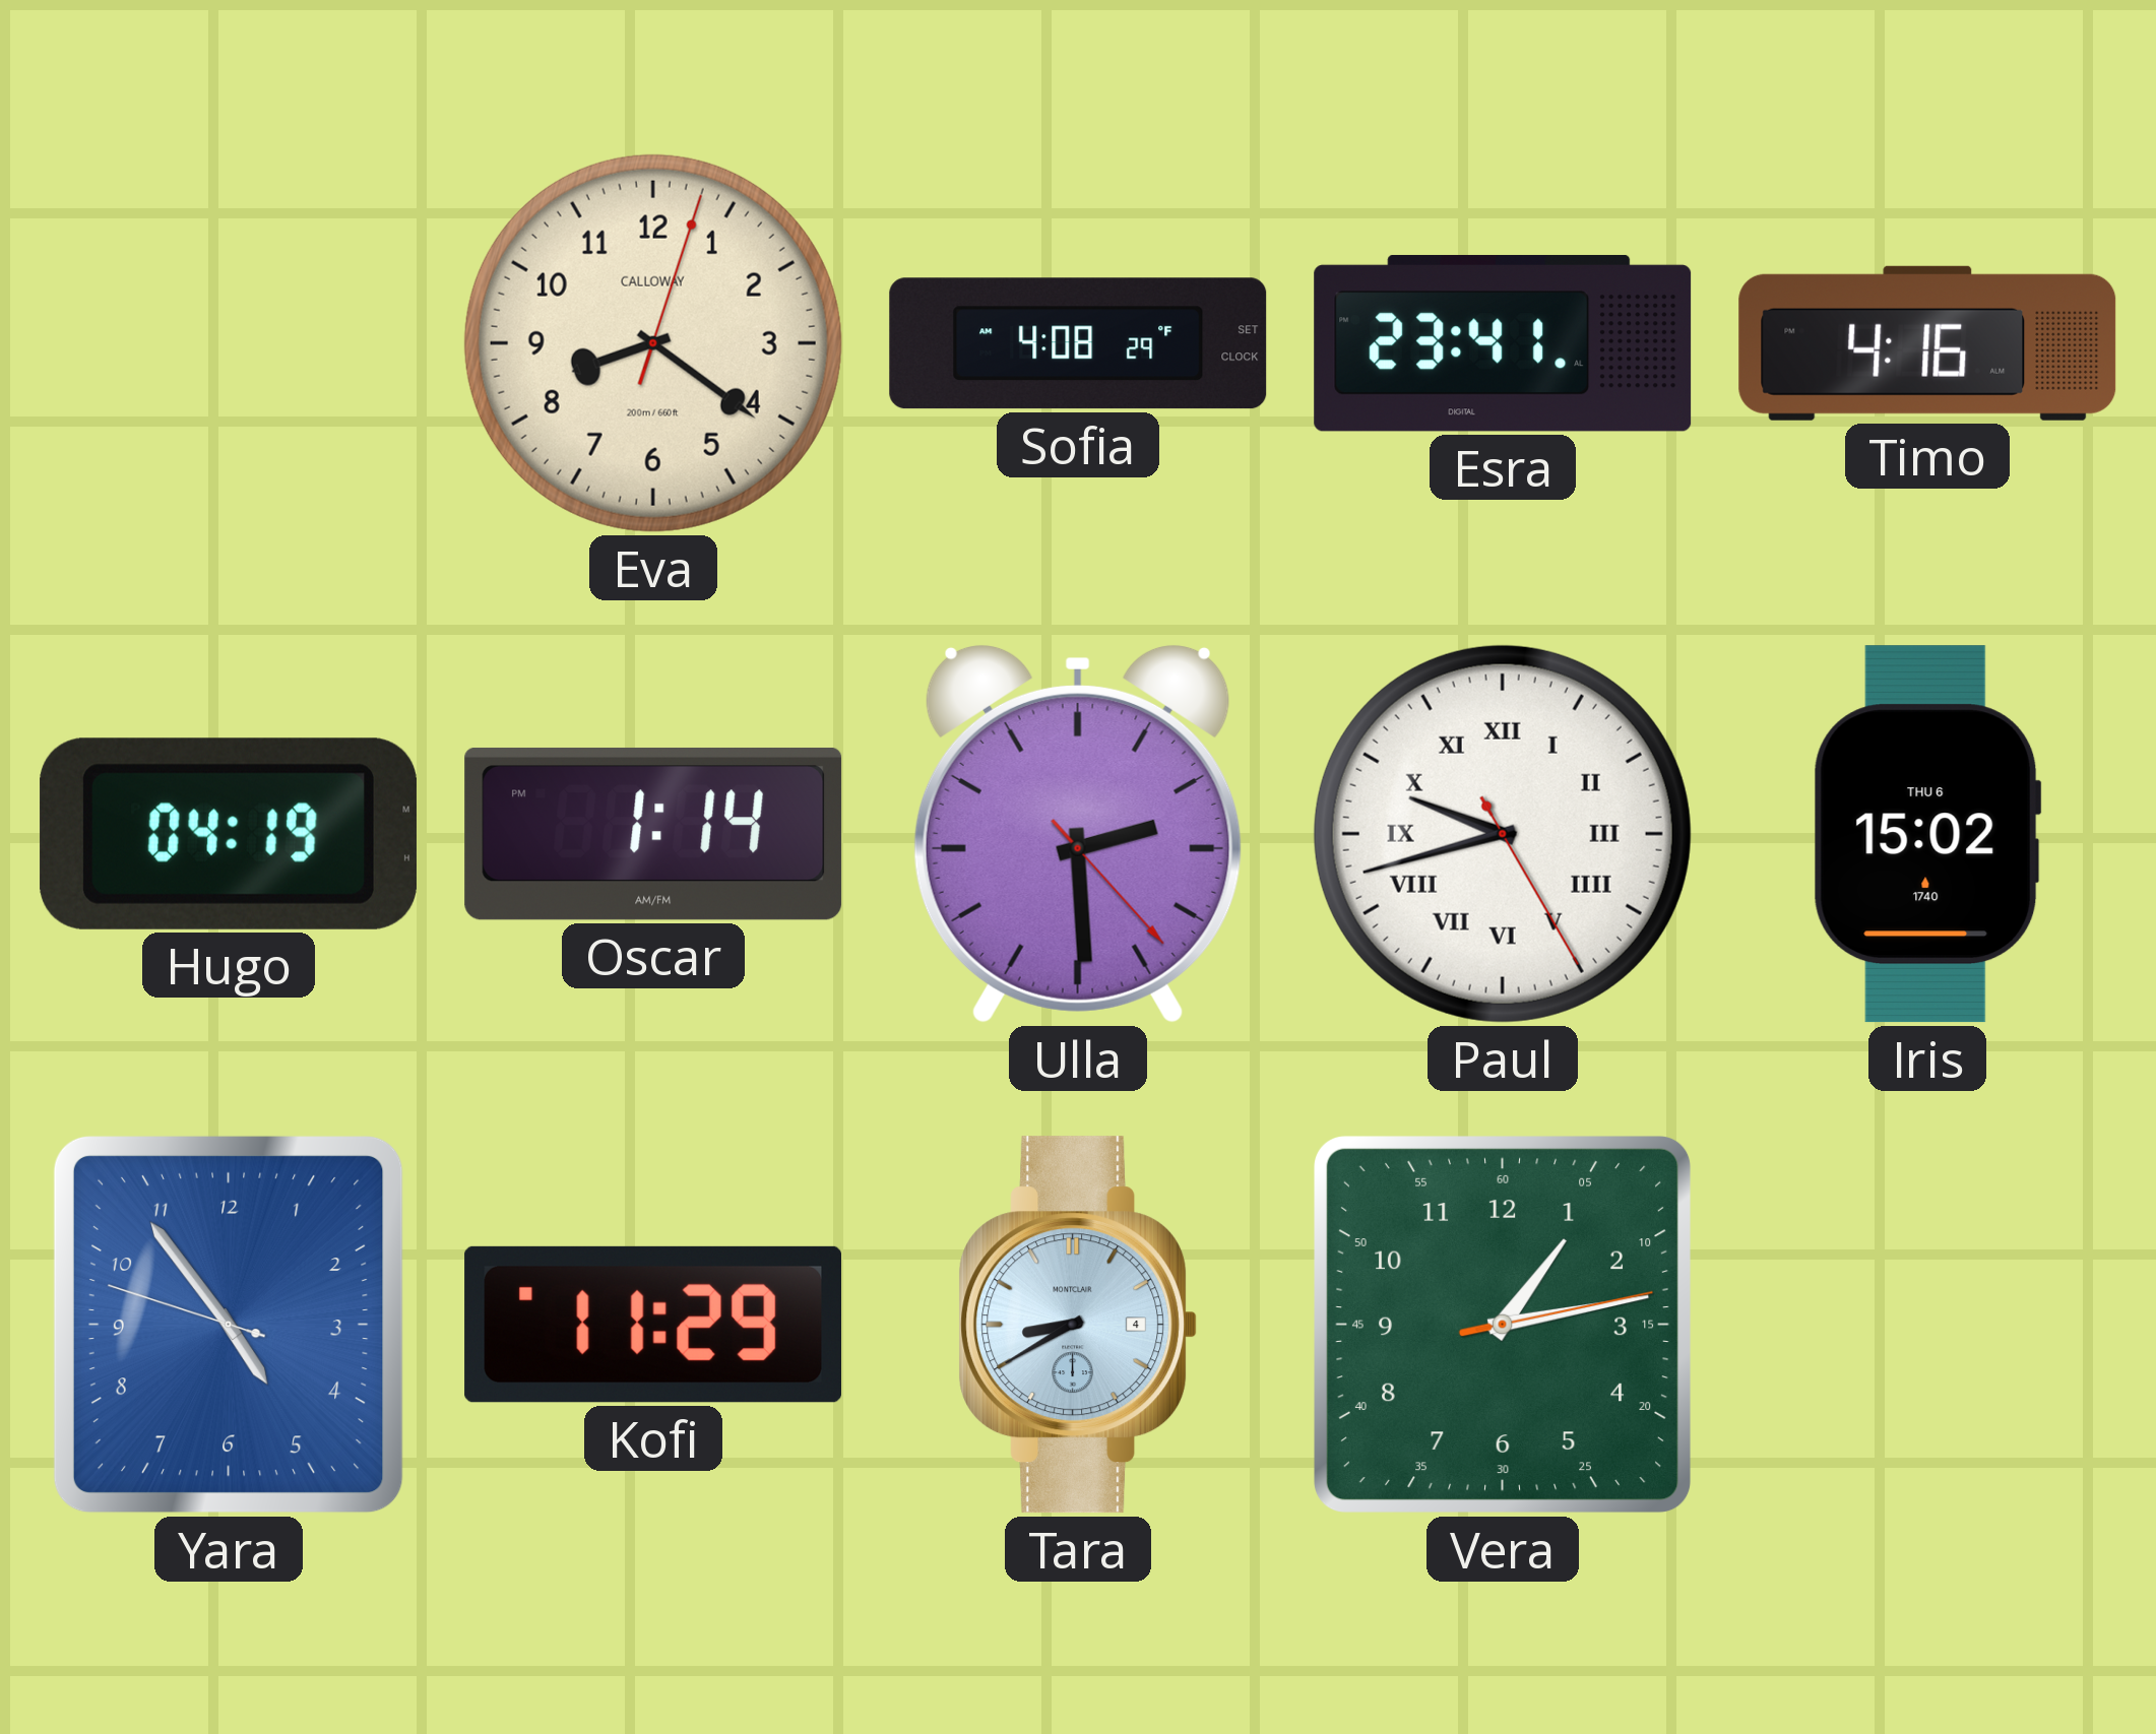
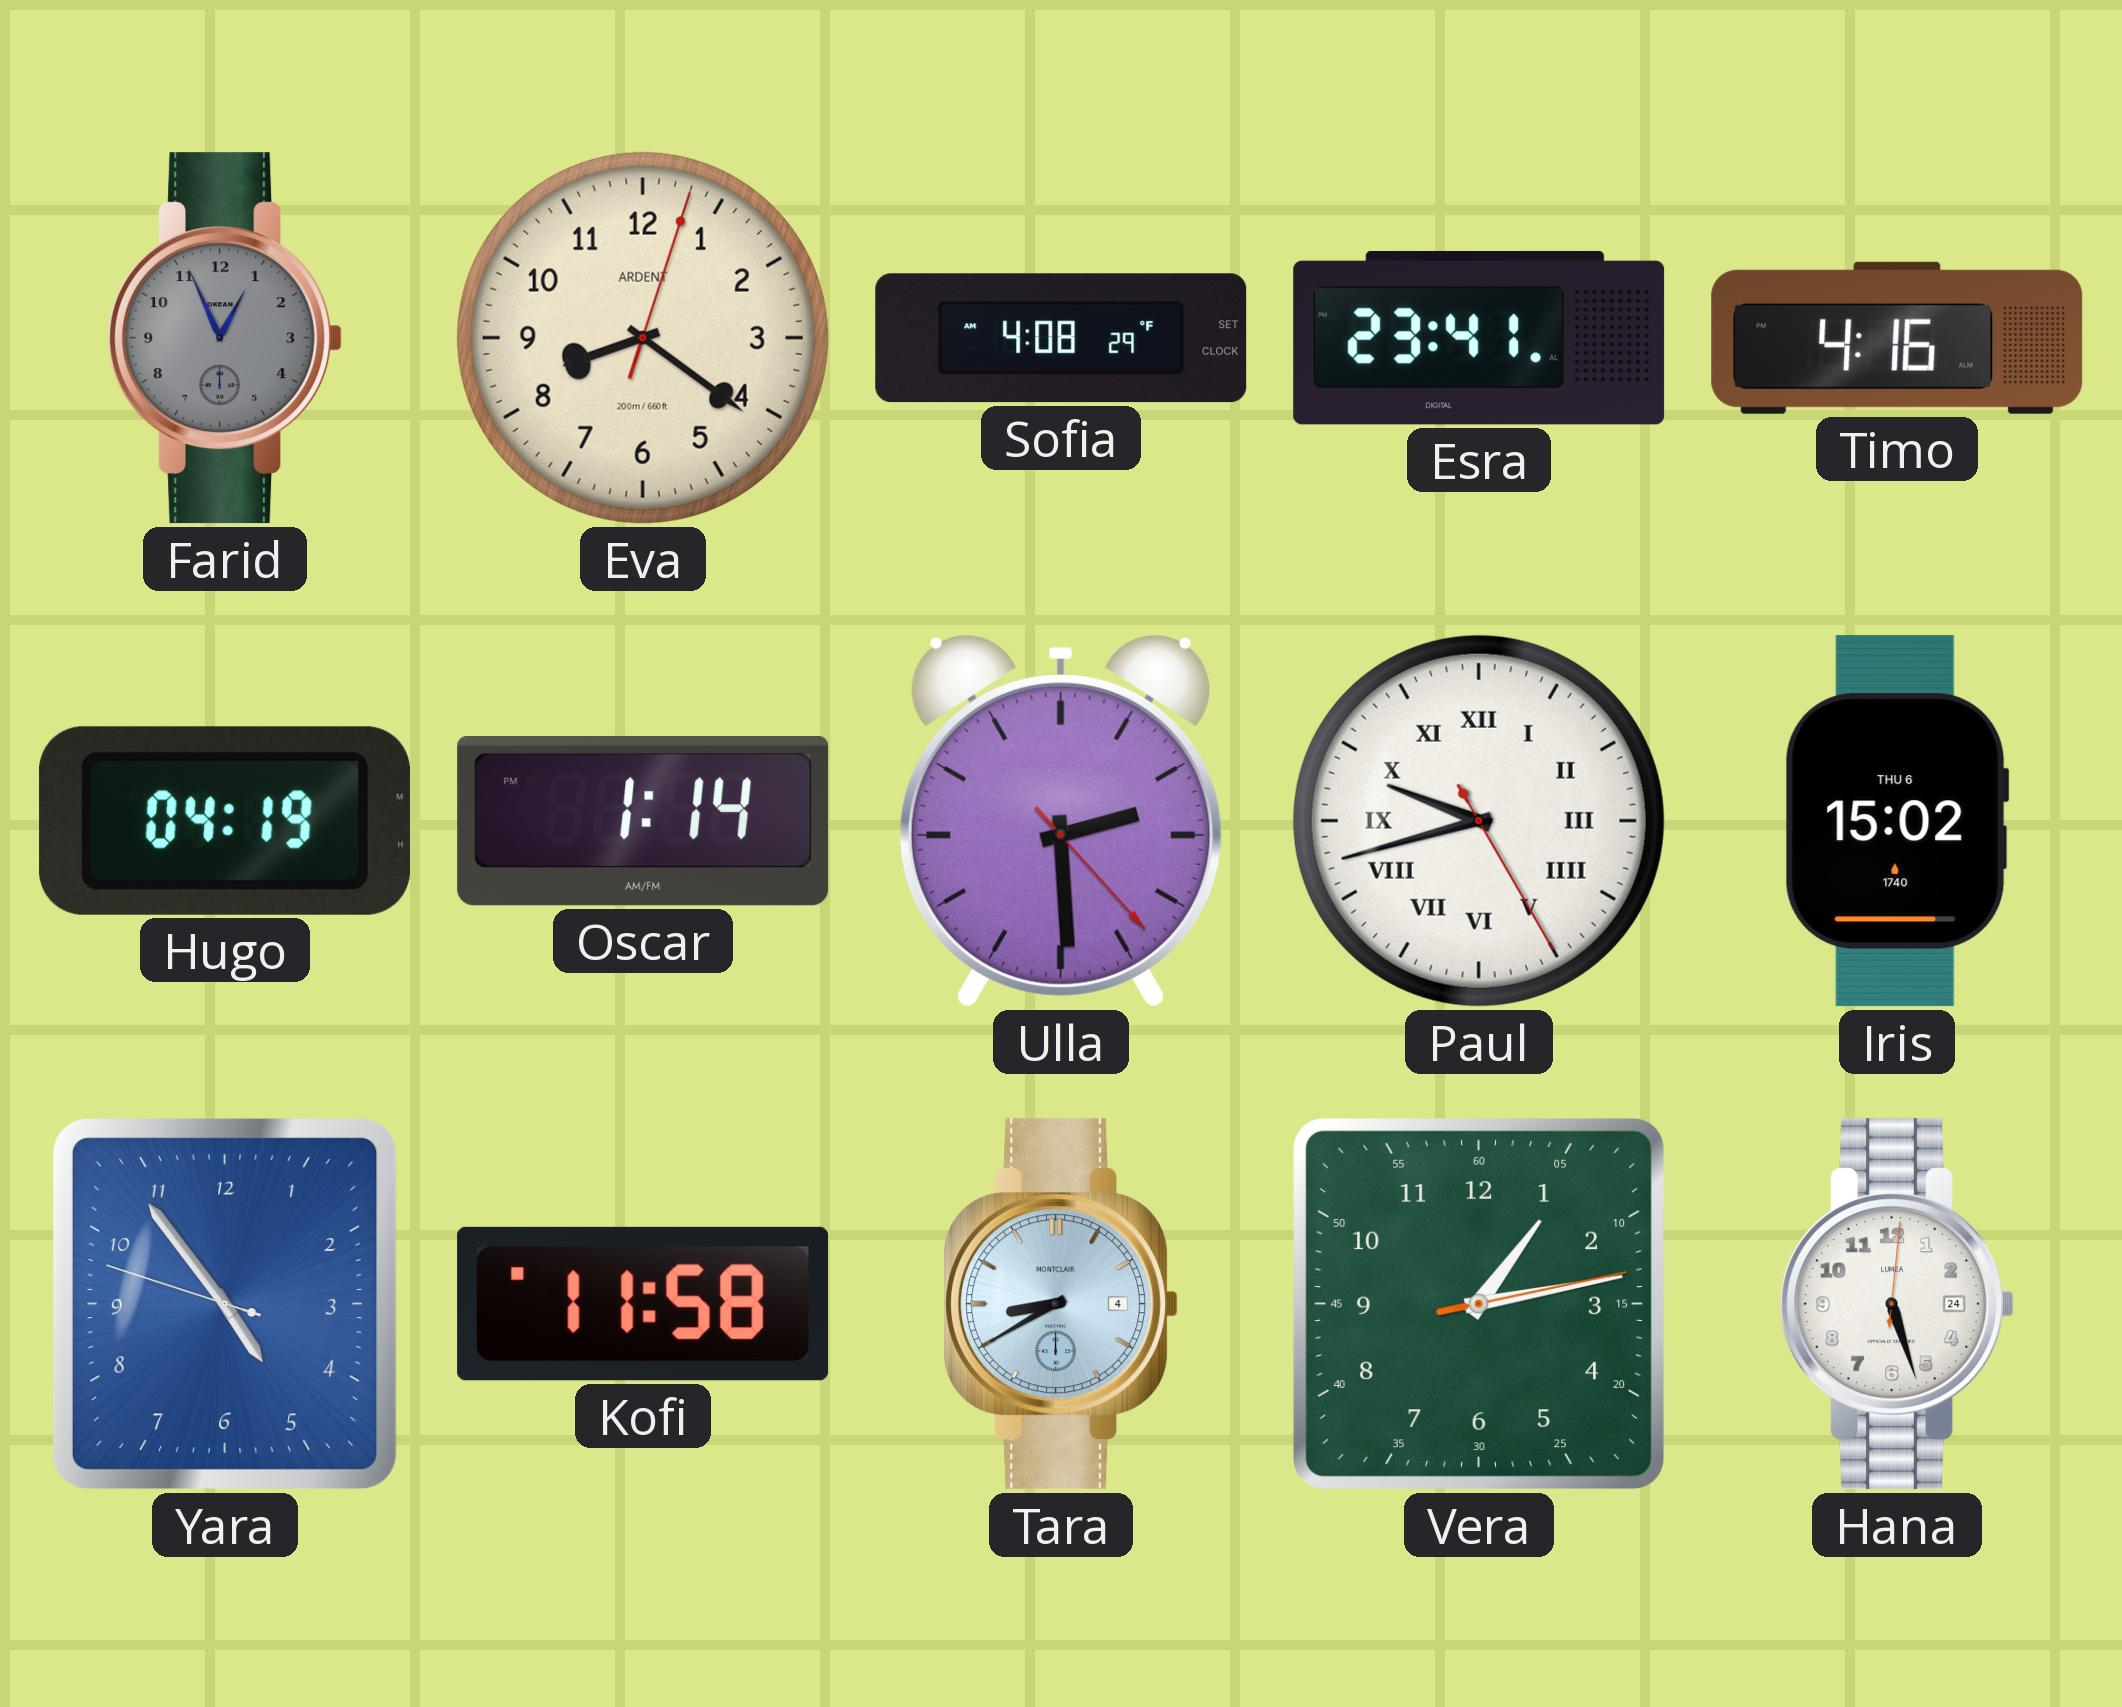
Farid: none -> 12:56 (225, 338)
Eva brand: CALLOWAY -> ARDENT (643, 338)
Kofi: 11:29 -> 11:58 (642, 1304)
Hana: none -> 5:27 (1897, 1304)
